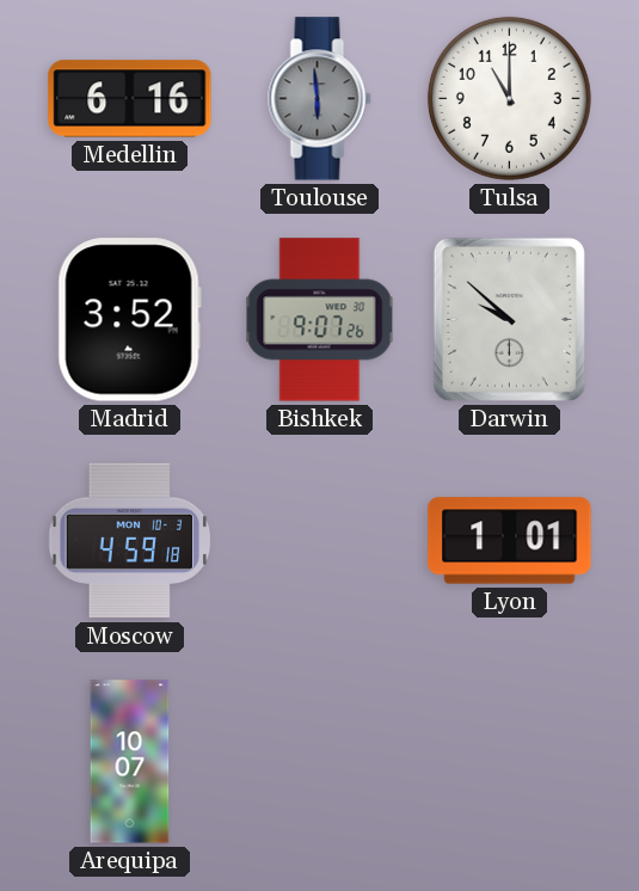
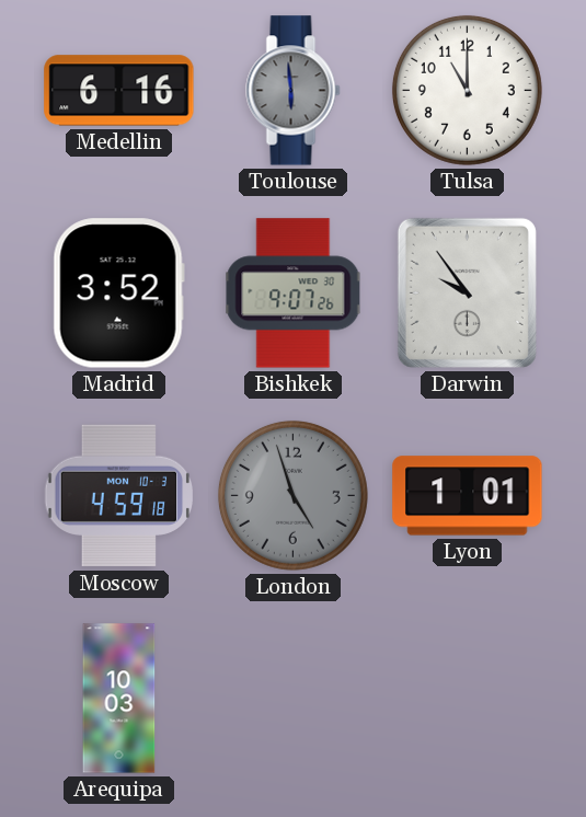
Darwin: 9:52 -> 9:54 (467, 292)
London: none -> 4:57 (292, 495)
Arequipa: 10:07 -> 10:03 (119, 699)
